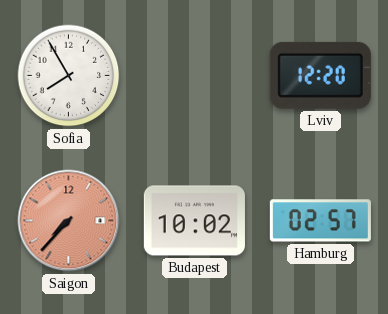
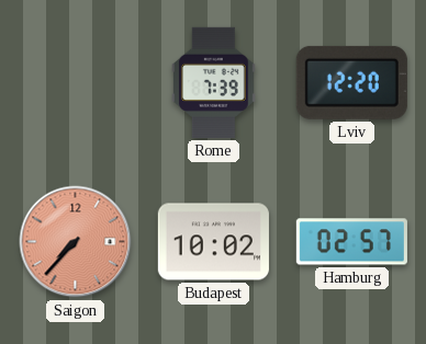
Sofia: 7:55 -> none (69, 76)
Rome: none -> 7:39 (214, 82)
